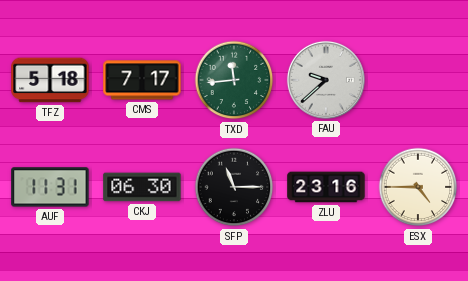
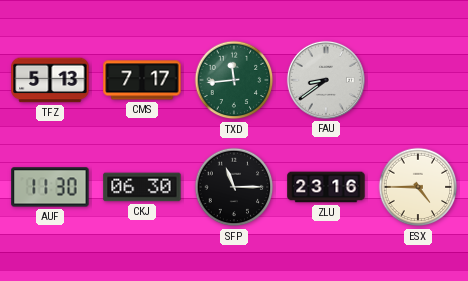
TFZ: 5:18 -> 5:13 (50, 80)
FAU: 9:38 -> 8:39 (326, 80)
AUF: 11:31 -> 11:30 (50, 187)
